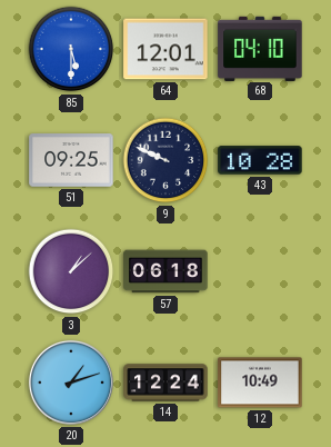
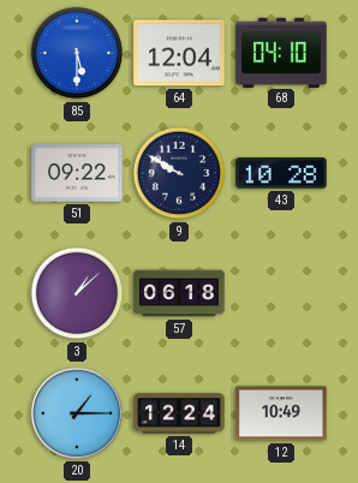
64: 12:01 -> 12:04 (179, 53)
51: 09:25 -> 09:22 (77, 173)
9: 9:49 -> 9:50 (179, 173)
20: 1:12 -> 1:15 (77, 413)
